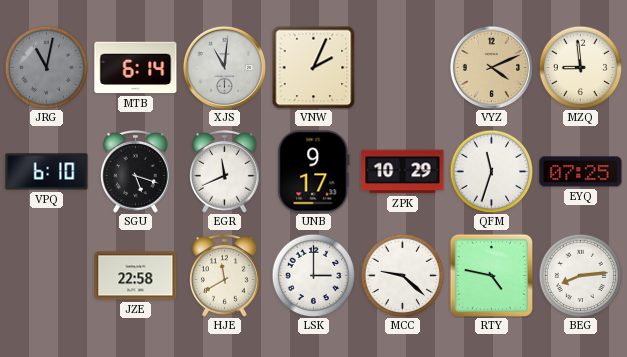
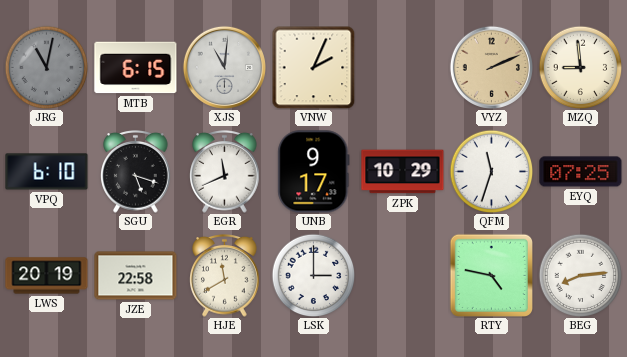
MTB: 6:14 -> 6:15 (136, 68)
VYZ: 4:11 -> 2:11 (491, 67)
LWS: none -> 20:19 (47, 276)
MCC: 9:22 -> none (402, 275)
